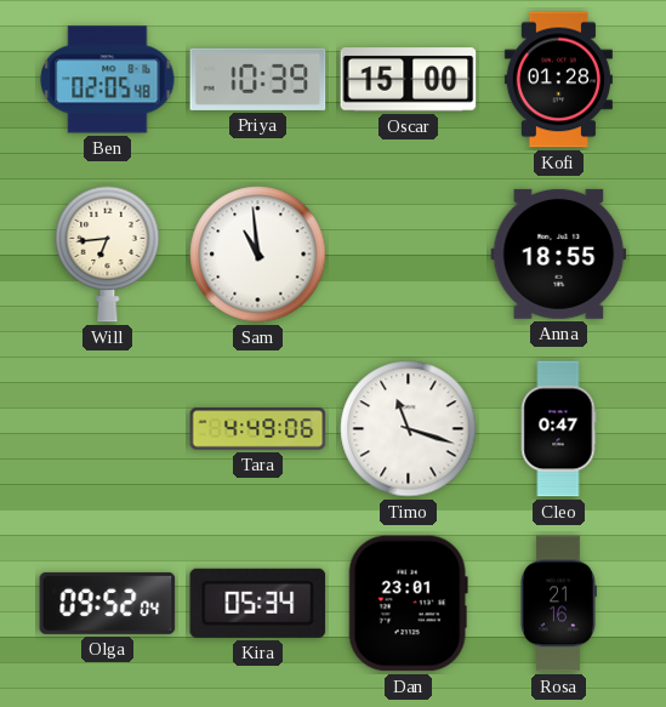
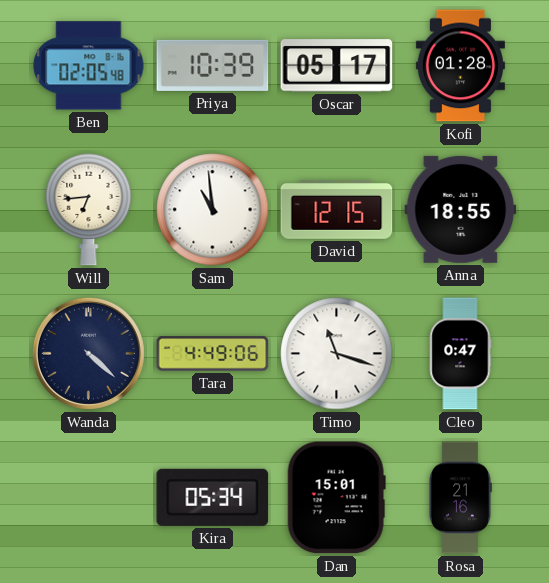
Oscar: 15:00 -> 05:17 (337, 66)
David: none -> 12:15 (337, 209)
Wanda: none -> 4:22 (88, 353)
Olga: 09:52 -> none (108, 603)
Dan: 23:01 -> 15:01 (336, 498)
